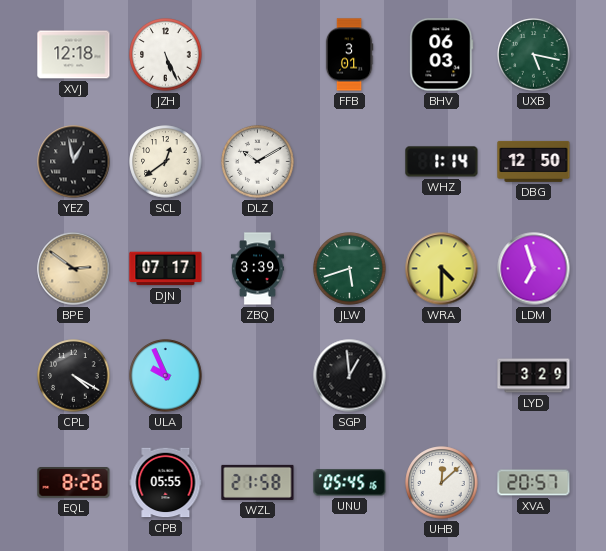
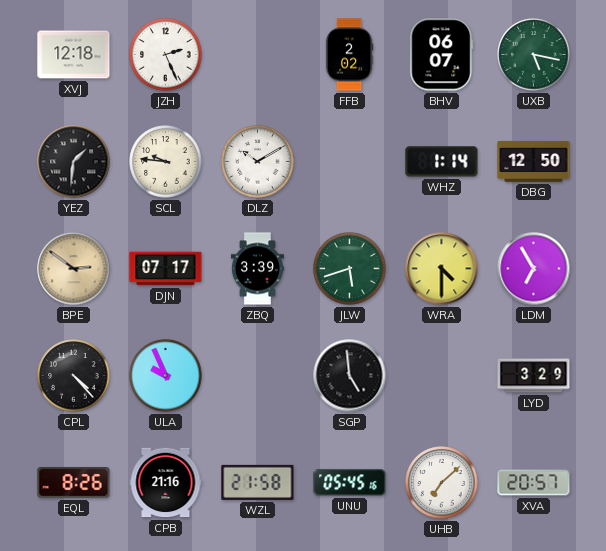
JZH: 5:26 -> 2:26 (166, 55)
FFB: 3:01 -> 2:02 (349, 55)
BHV: 06:03 -> 06:07 (442, 55)
YEZ: 12:58 -> 1:31 (74, 162)
SCL: 12:39 -> 9:46 (166, 162)
LDM: 6:57 -> 6:55 (534, 269)
CPL: 4:20 -> 4:23 (74, 376)
SGP: 12:59 -> 4:59 (350, 376)
CPB: 05:55 -> 21:16 (166, 483)
UHB: 12:08 -> 7:08 (442, 483)
